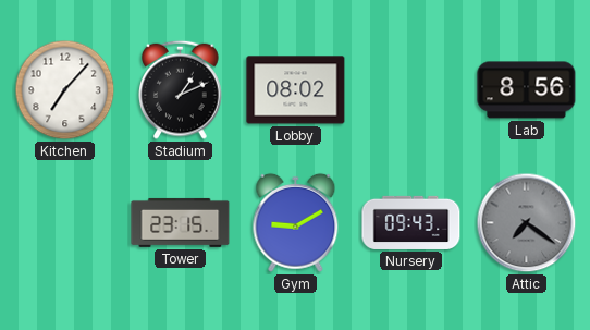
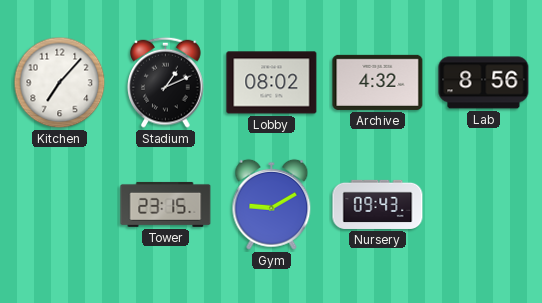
Archive: none -> 4:32 (378, 82)
Attic: 7:21 -> none (527, 223)
